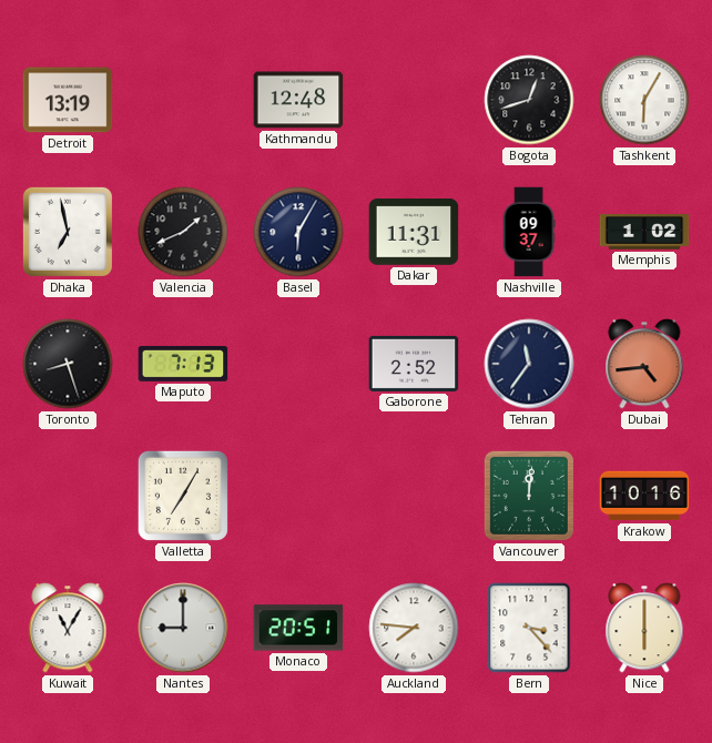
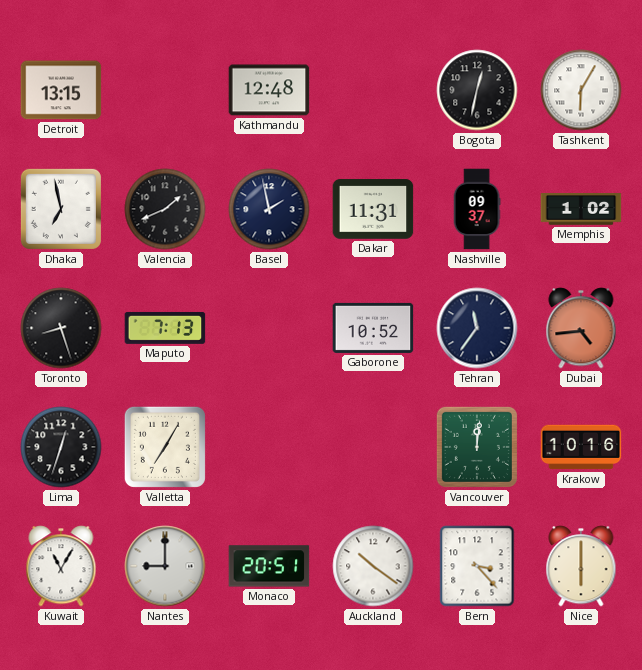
Detroit: 13:19 -> 13:15 (61, 90)
Bogota: 12:42 -> 12:32 (477, 90)
Basel: 6:05 -> 1:58 (269, 209)
Gaborone: 2:52 -> 10:52 (373, 328)
Lima: none -> 12:33 (61, 447)
Auckland: 7:46 -> 10:21 (373, 566)
